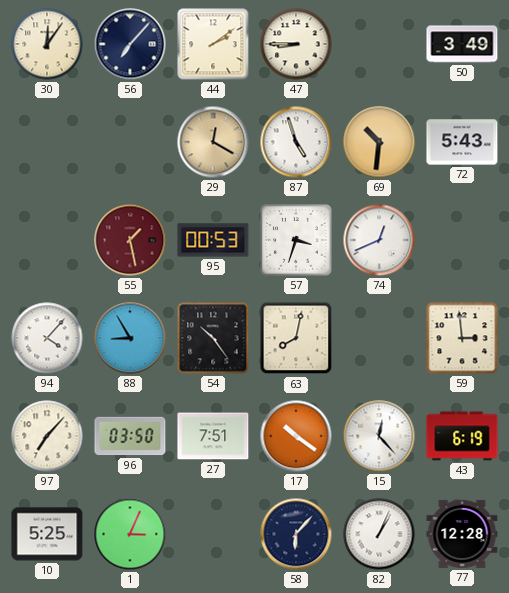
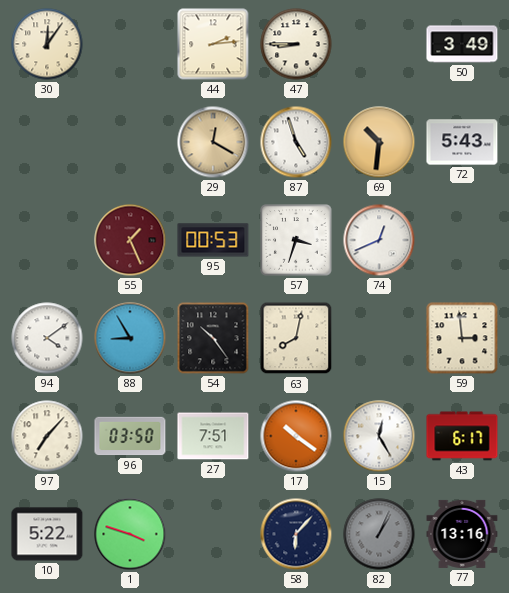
56: 7:07 -> none (130, 44)
44: 2:09 -> 2:14 (213, 44)
55: 1:28 -> 1:26 (130, 240)
94: 4:07 -> 4:09 (47, 338)
15: 12:23 -> 12:25 (379, 436)
43: 6:19 -> 6:17 (462, 436)
10: 5:25 -> 5:22 (47, 534)
1: 3:04 -> 3:48 (130, 534)
82 dial: white -> grey (379, 534)
77: 12:28 -> 13:16 (462, 534)
